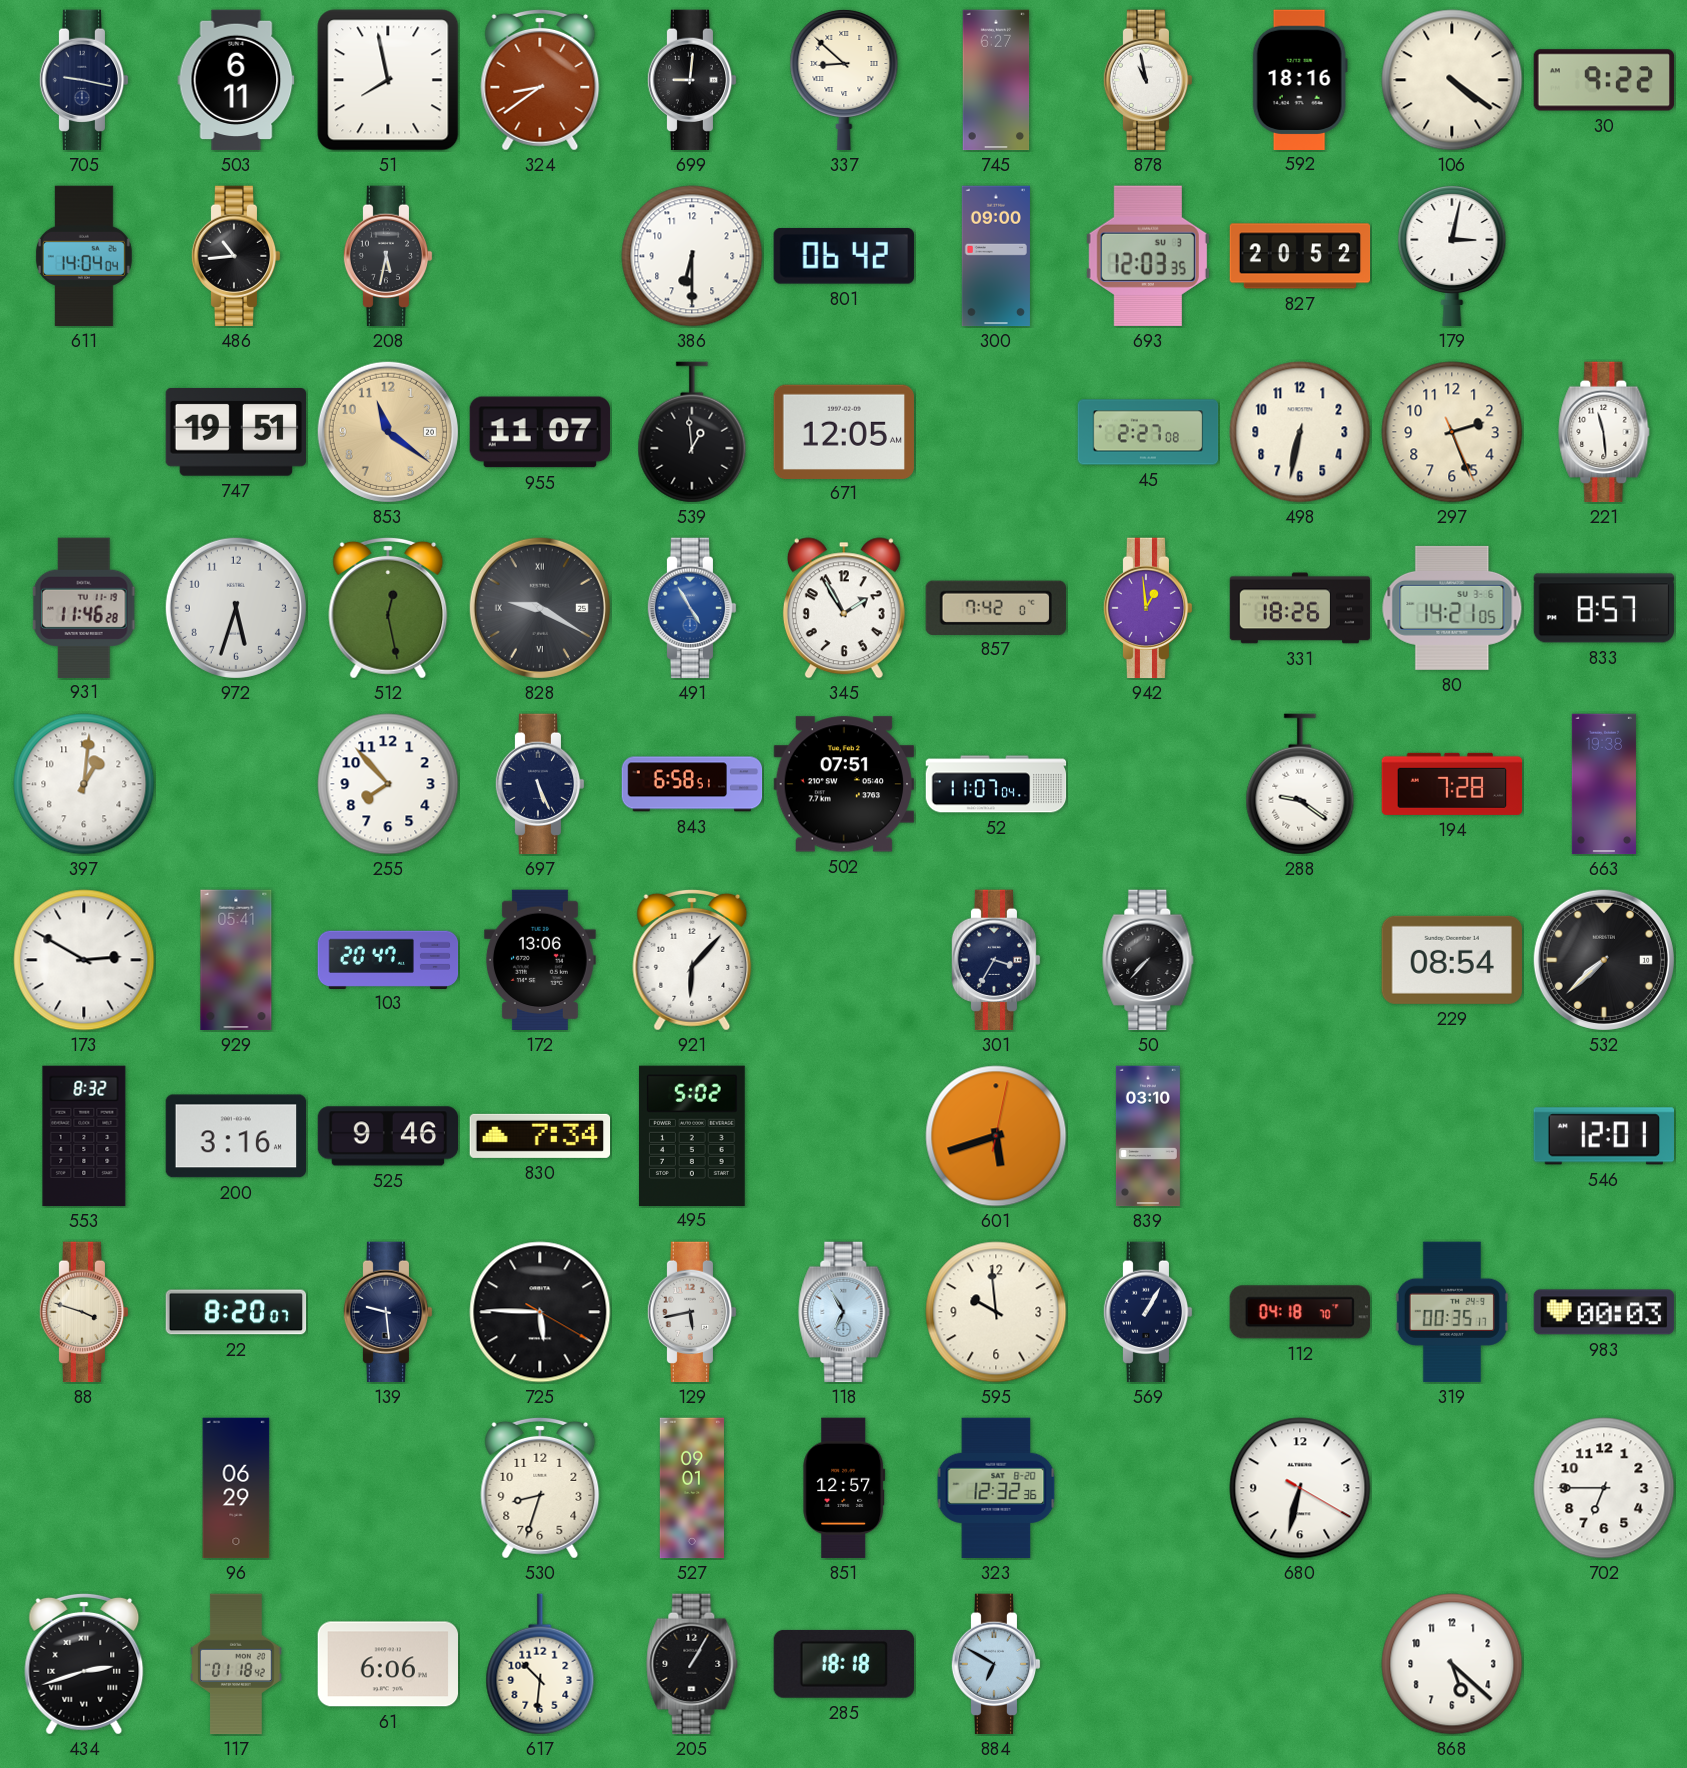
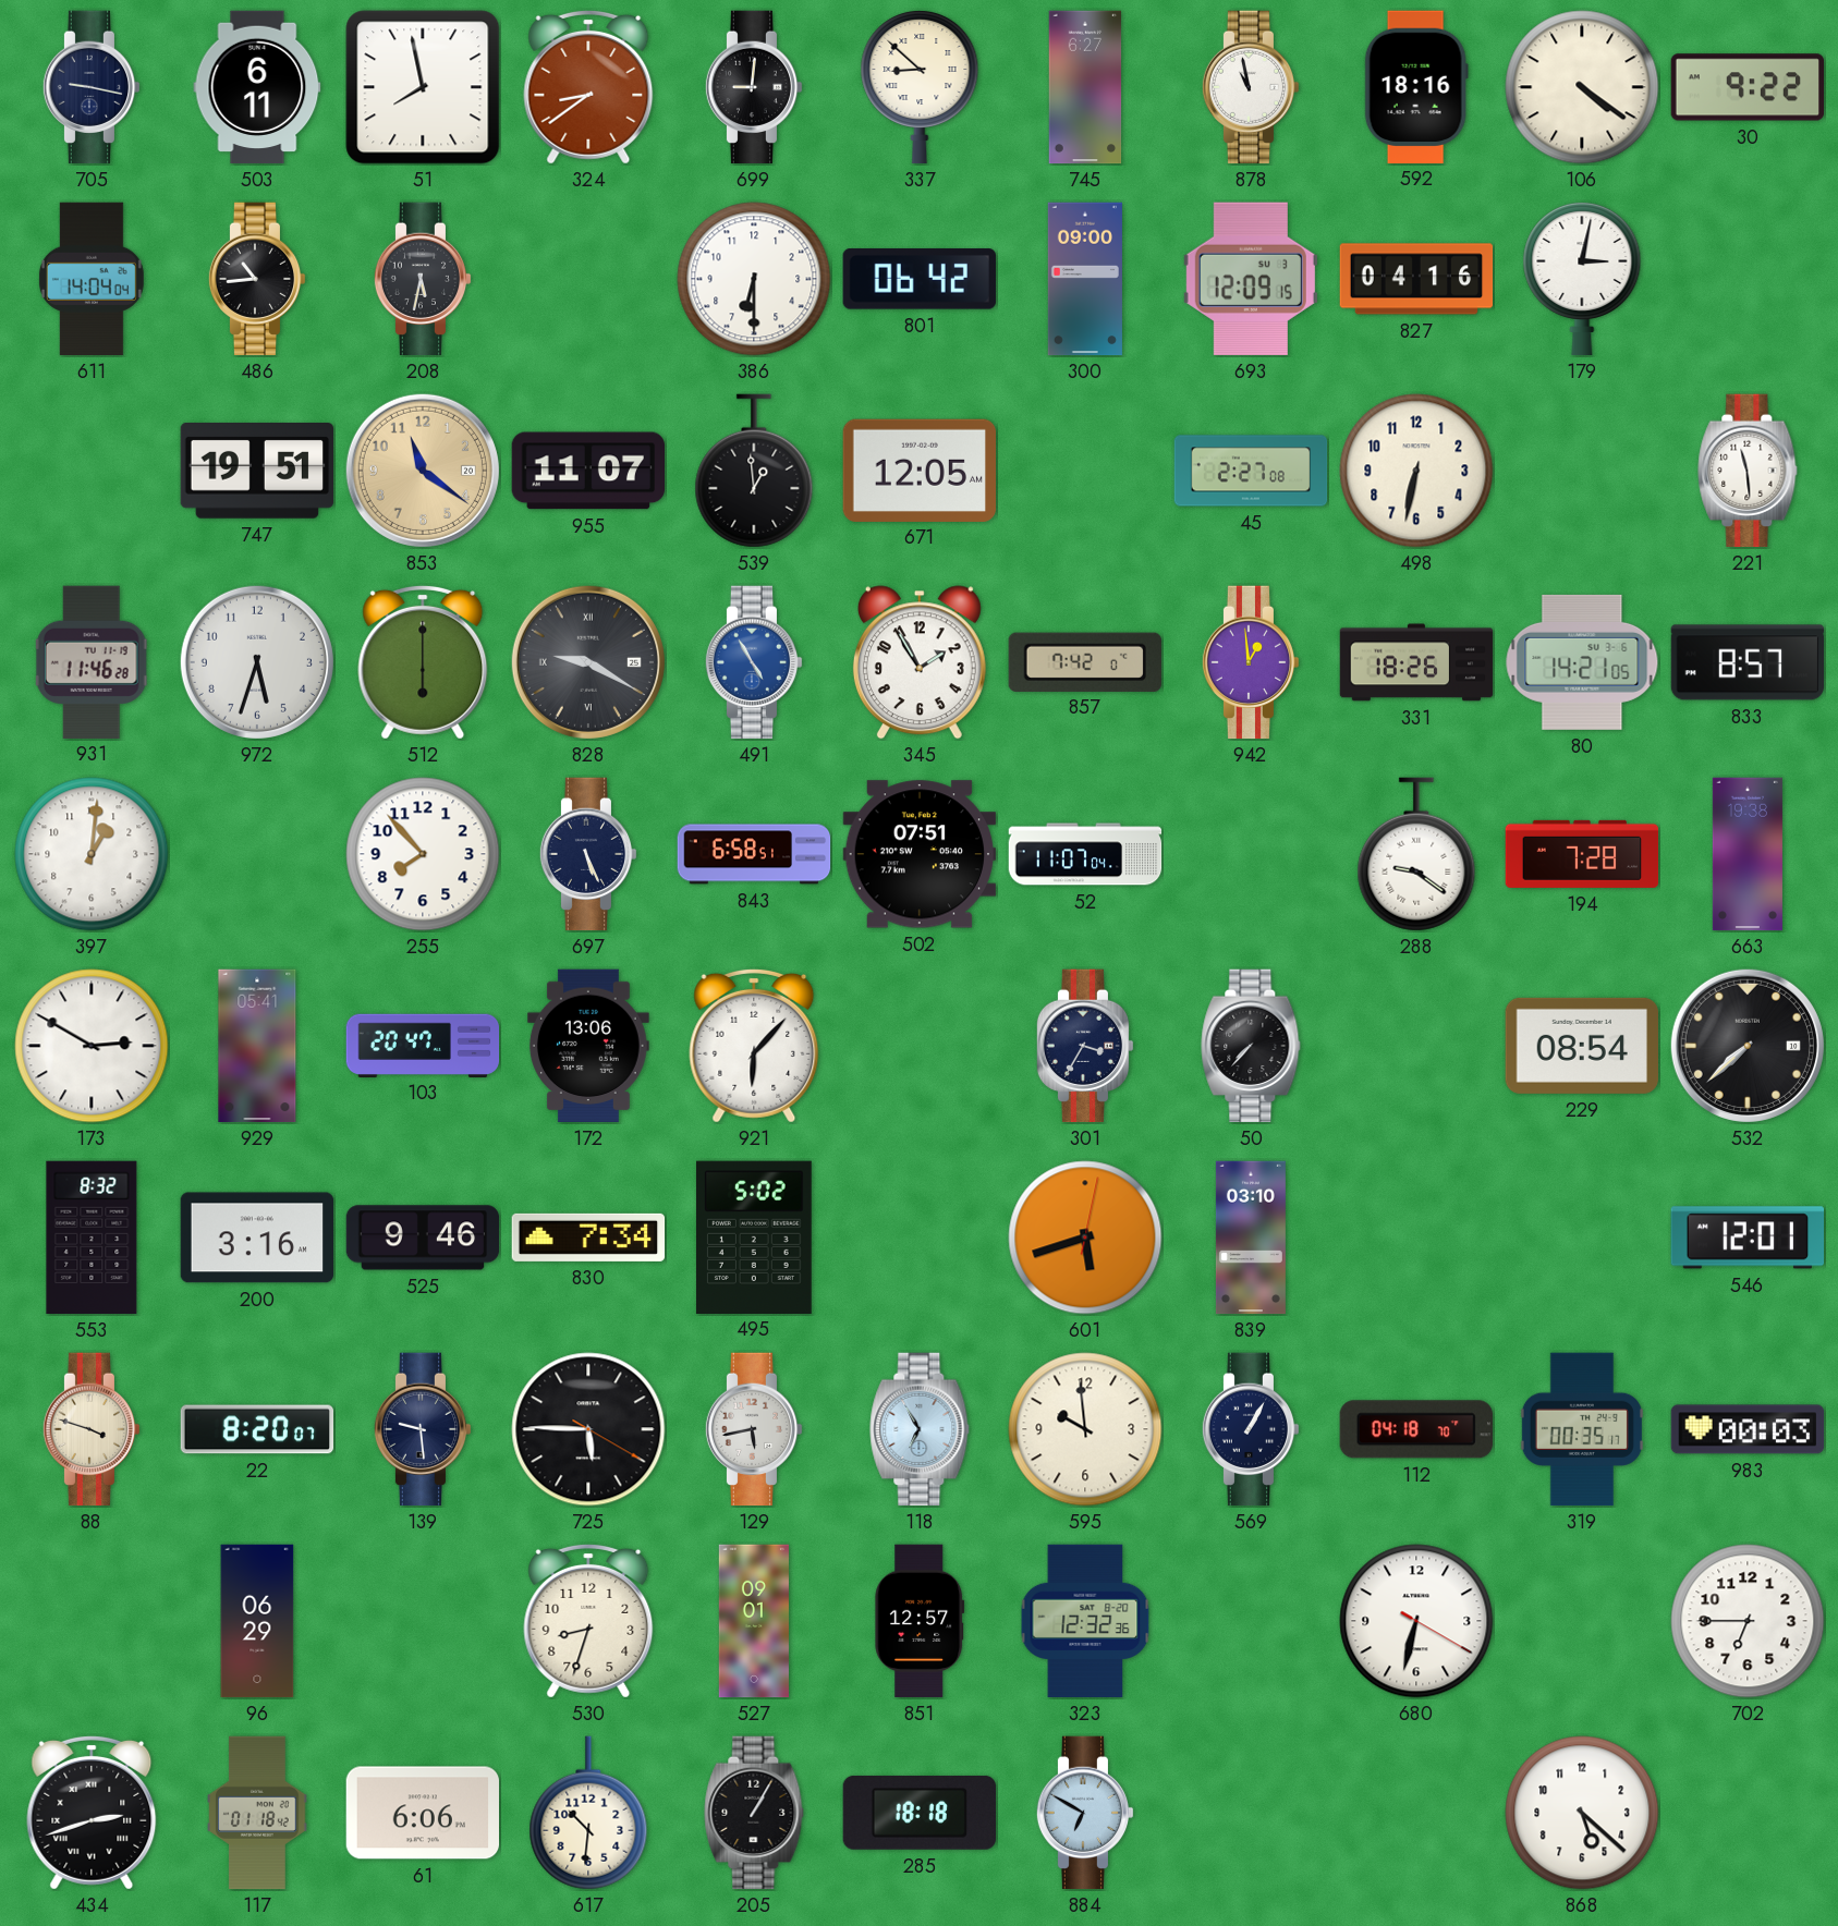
693: 12:03 -> 12:09 (1251, 279)
827: 20:52 -> 04:16 (1416, 279)
297: 2:26 -> none (1452, 432)
512: 12:28 -> 6:00 (423, 662)
